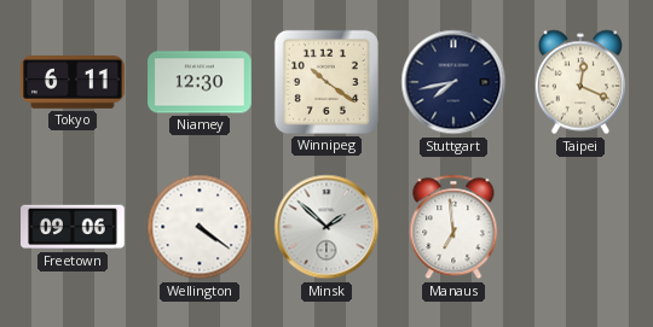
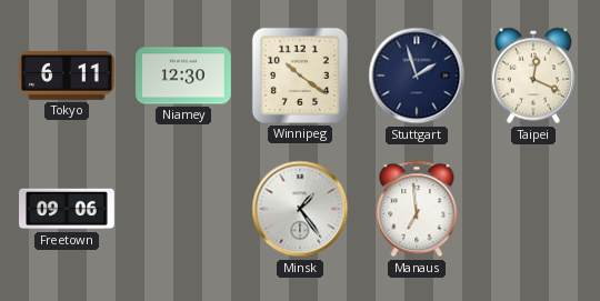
Stuttgart: 7:43 -> 1:57 (417, 76)
Wellington: 4:21 -> none (200, 227)
Minsk: 1:52 -> 1:24 (300, 209)
